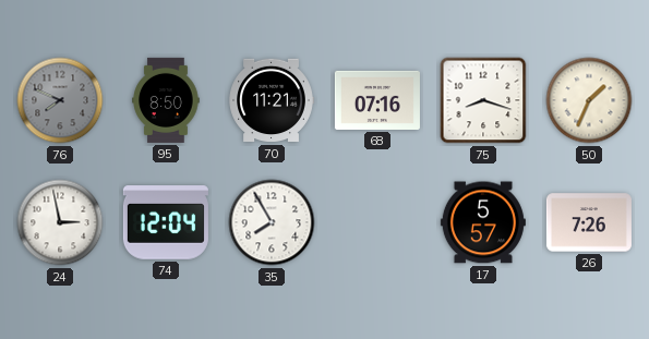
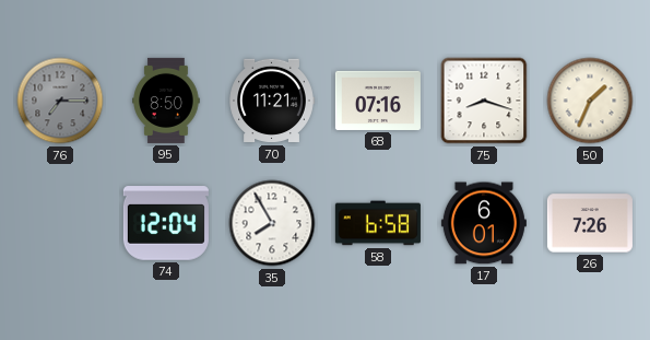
76: 7:49 -> 7:15 (60, 101)
24: 2:58 -> none (60, 222)
58: none -> 6:58 (378, 223)
17: 5:57 -> 6:01 (484, 223)
